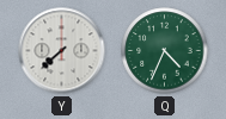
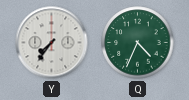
Y: 7:38 -> 7:36 (52, 43)
